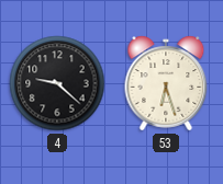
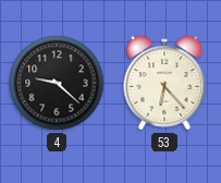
53: 6:27 -> 6:23 (164, 83)
